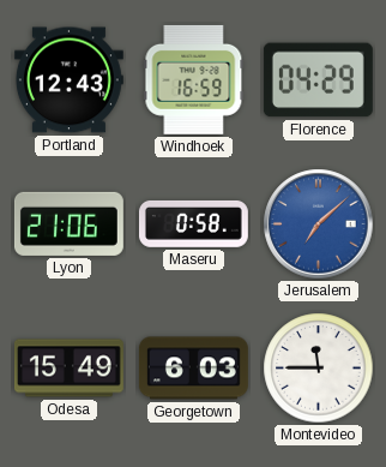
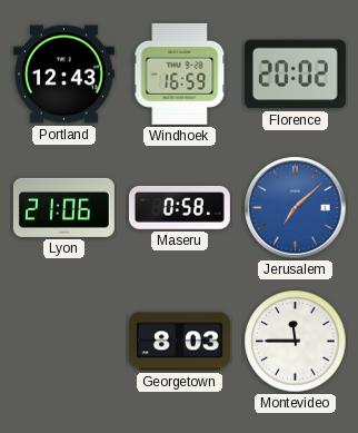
Florence: 04:29 -> 20:02 (295, 75)
Odesa: 15:49 -> none (68, 369)
Georgetown: 6:03 -> 8:03 (179, 342)
